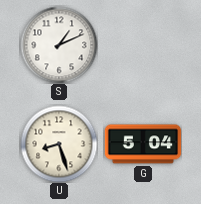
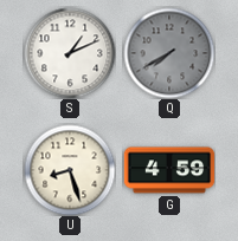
Q: none -> 7:40 (169, 53)
G: 5:04 -> 4:59 (169, 170)
